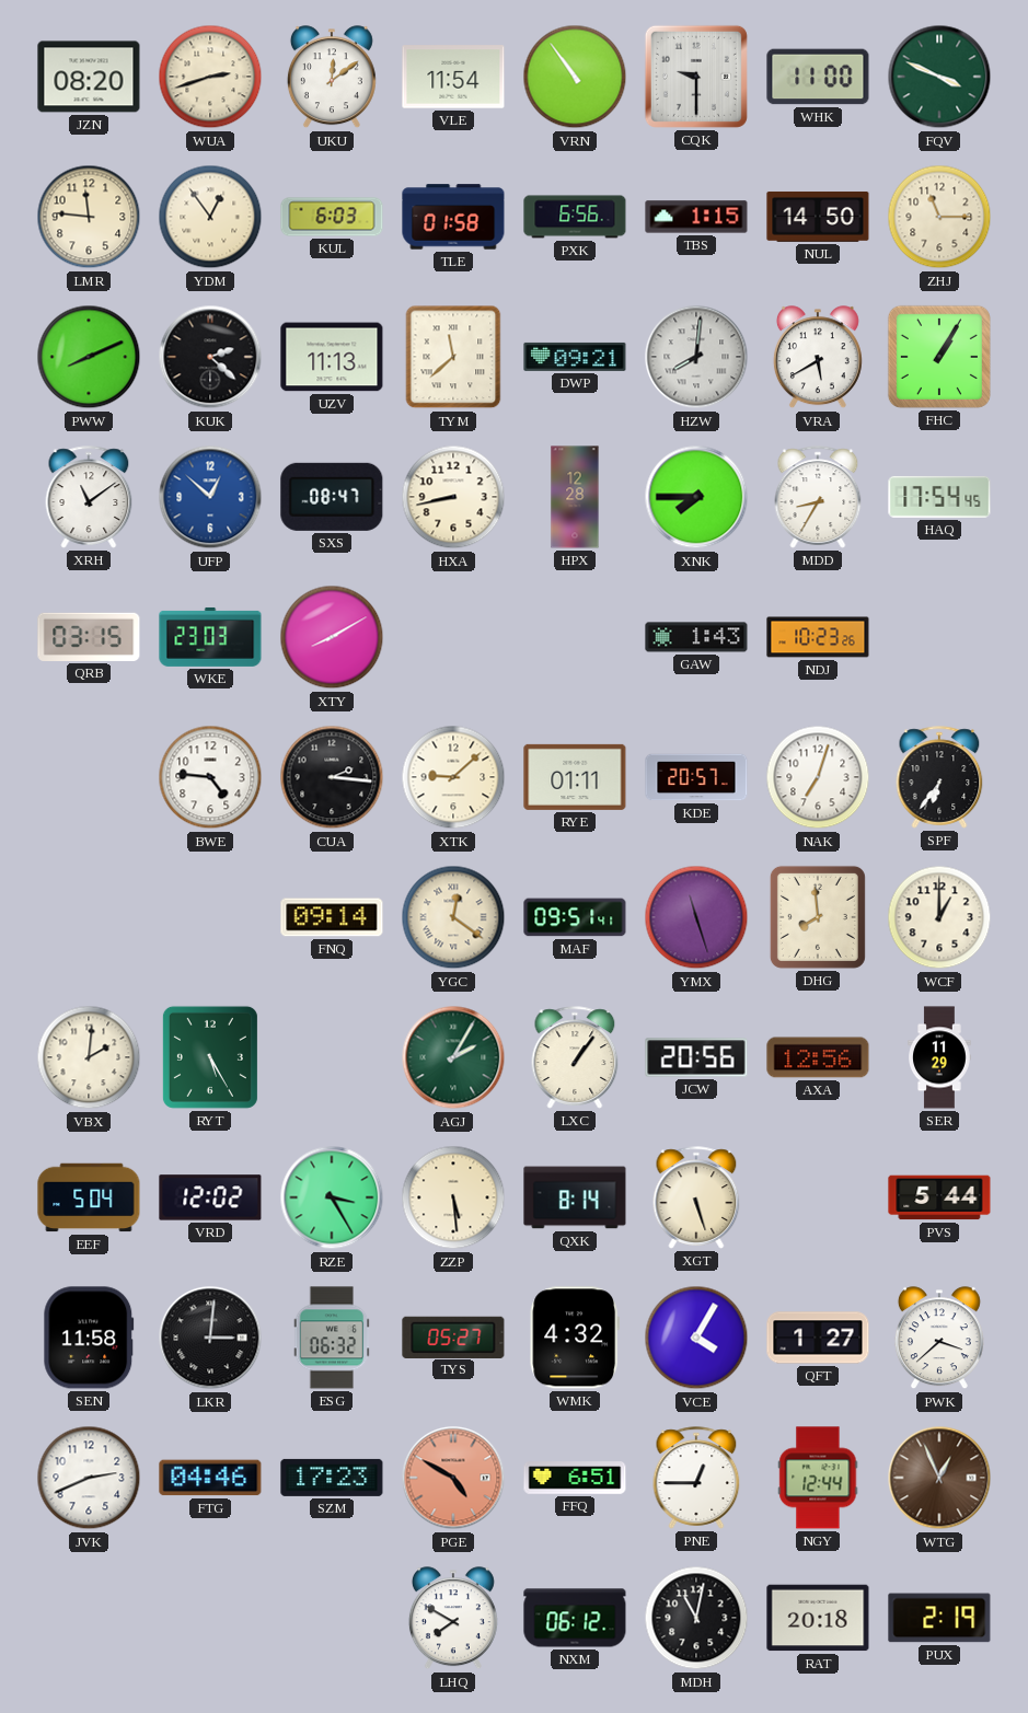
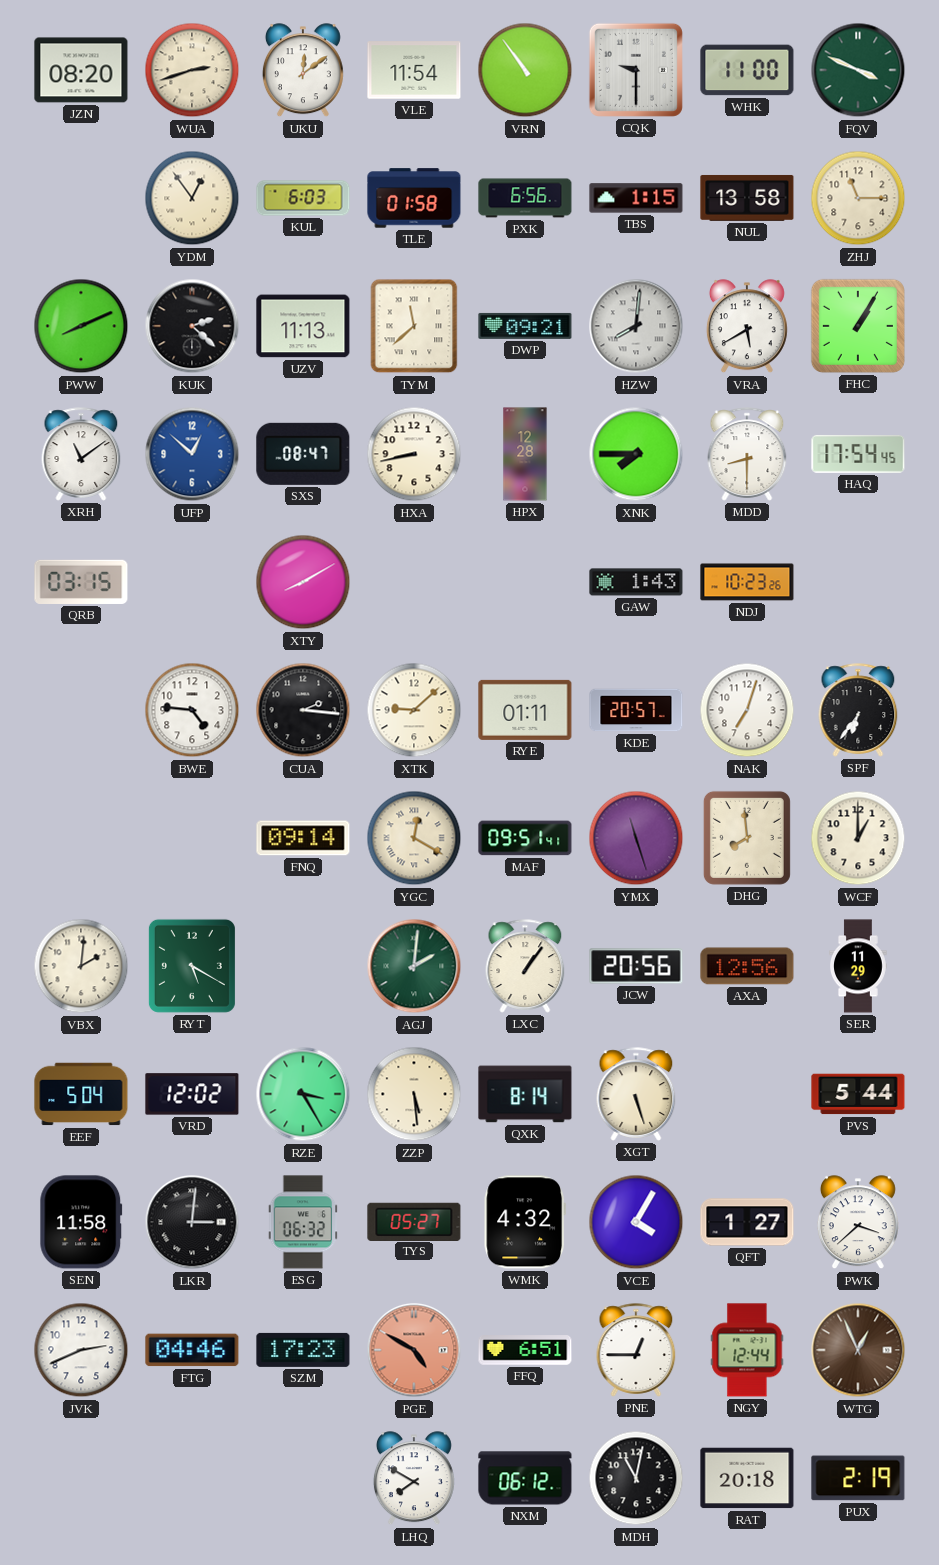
LMR: 11:46 -> none (89, 217)
NUL: 14:50 -> 13:58 (747, 198)
MDD: 8:35 -> 8:30 (747, 454)
WKE: 23:03 -> none (210, 637)
YGC: 12:21 -> 12:20 (414, 838)
RYT: 5:25 -> 5:20 (192, 966)
AGJ: 2:05 -> 2:01 (414, 966)
